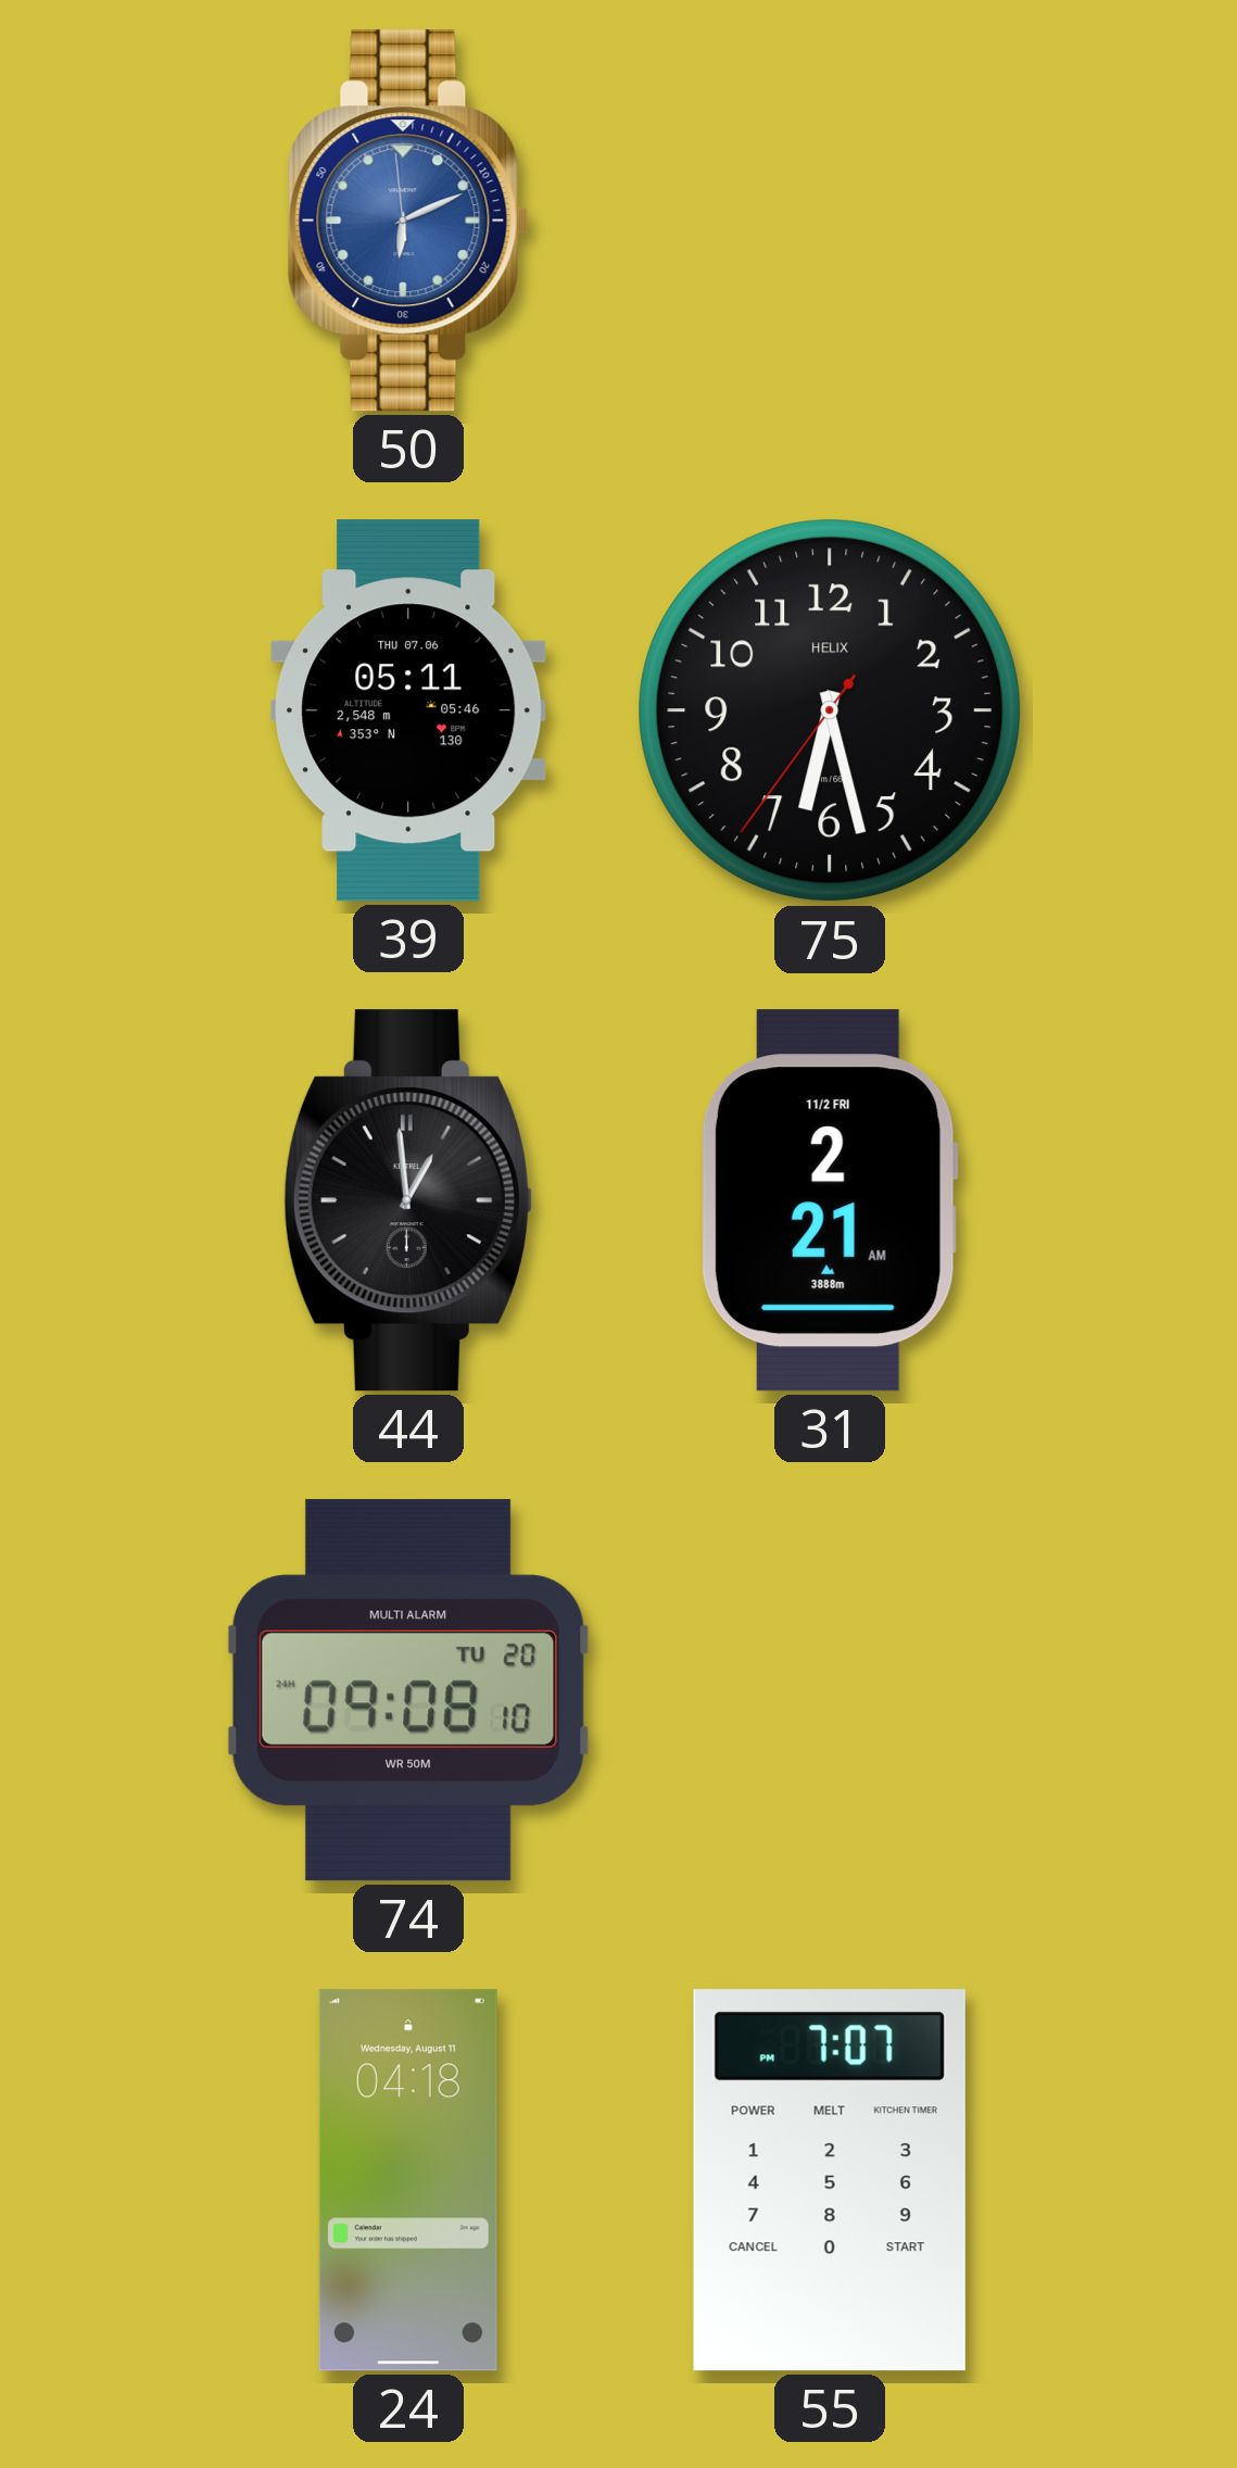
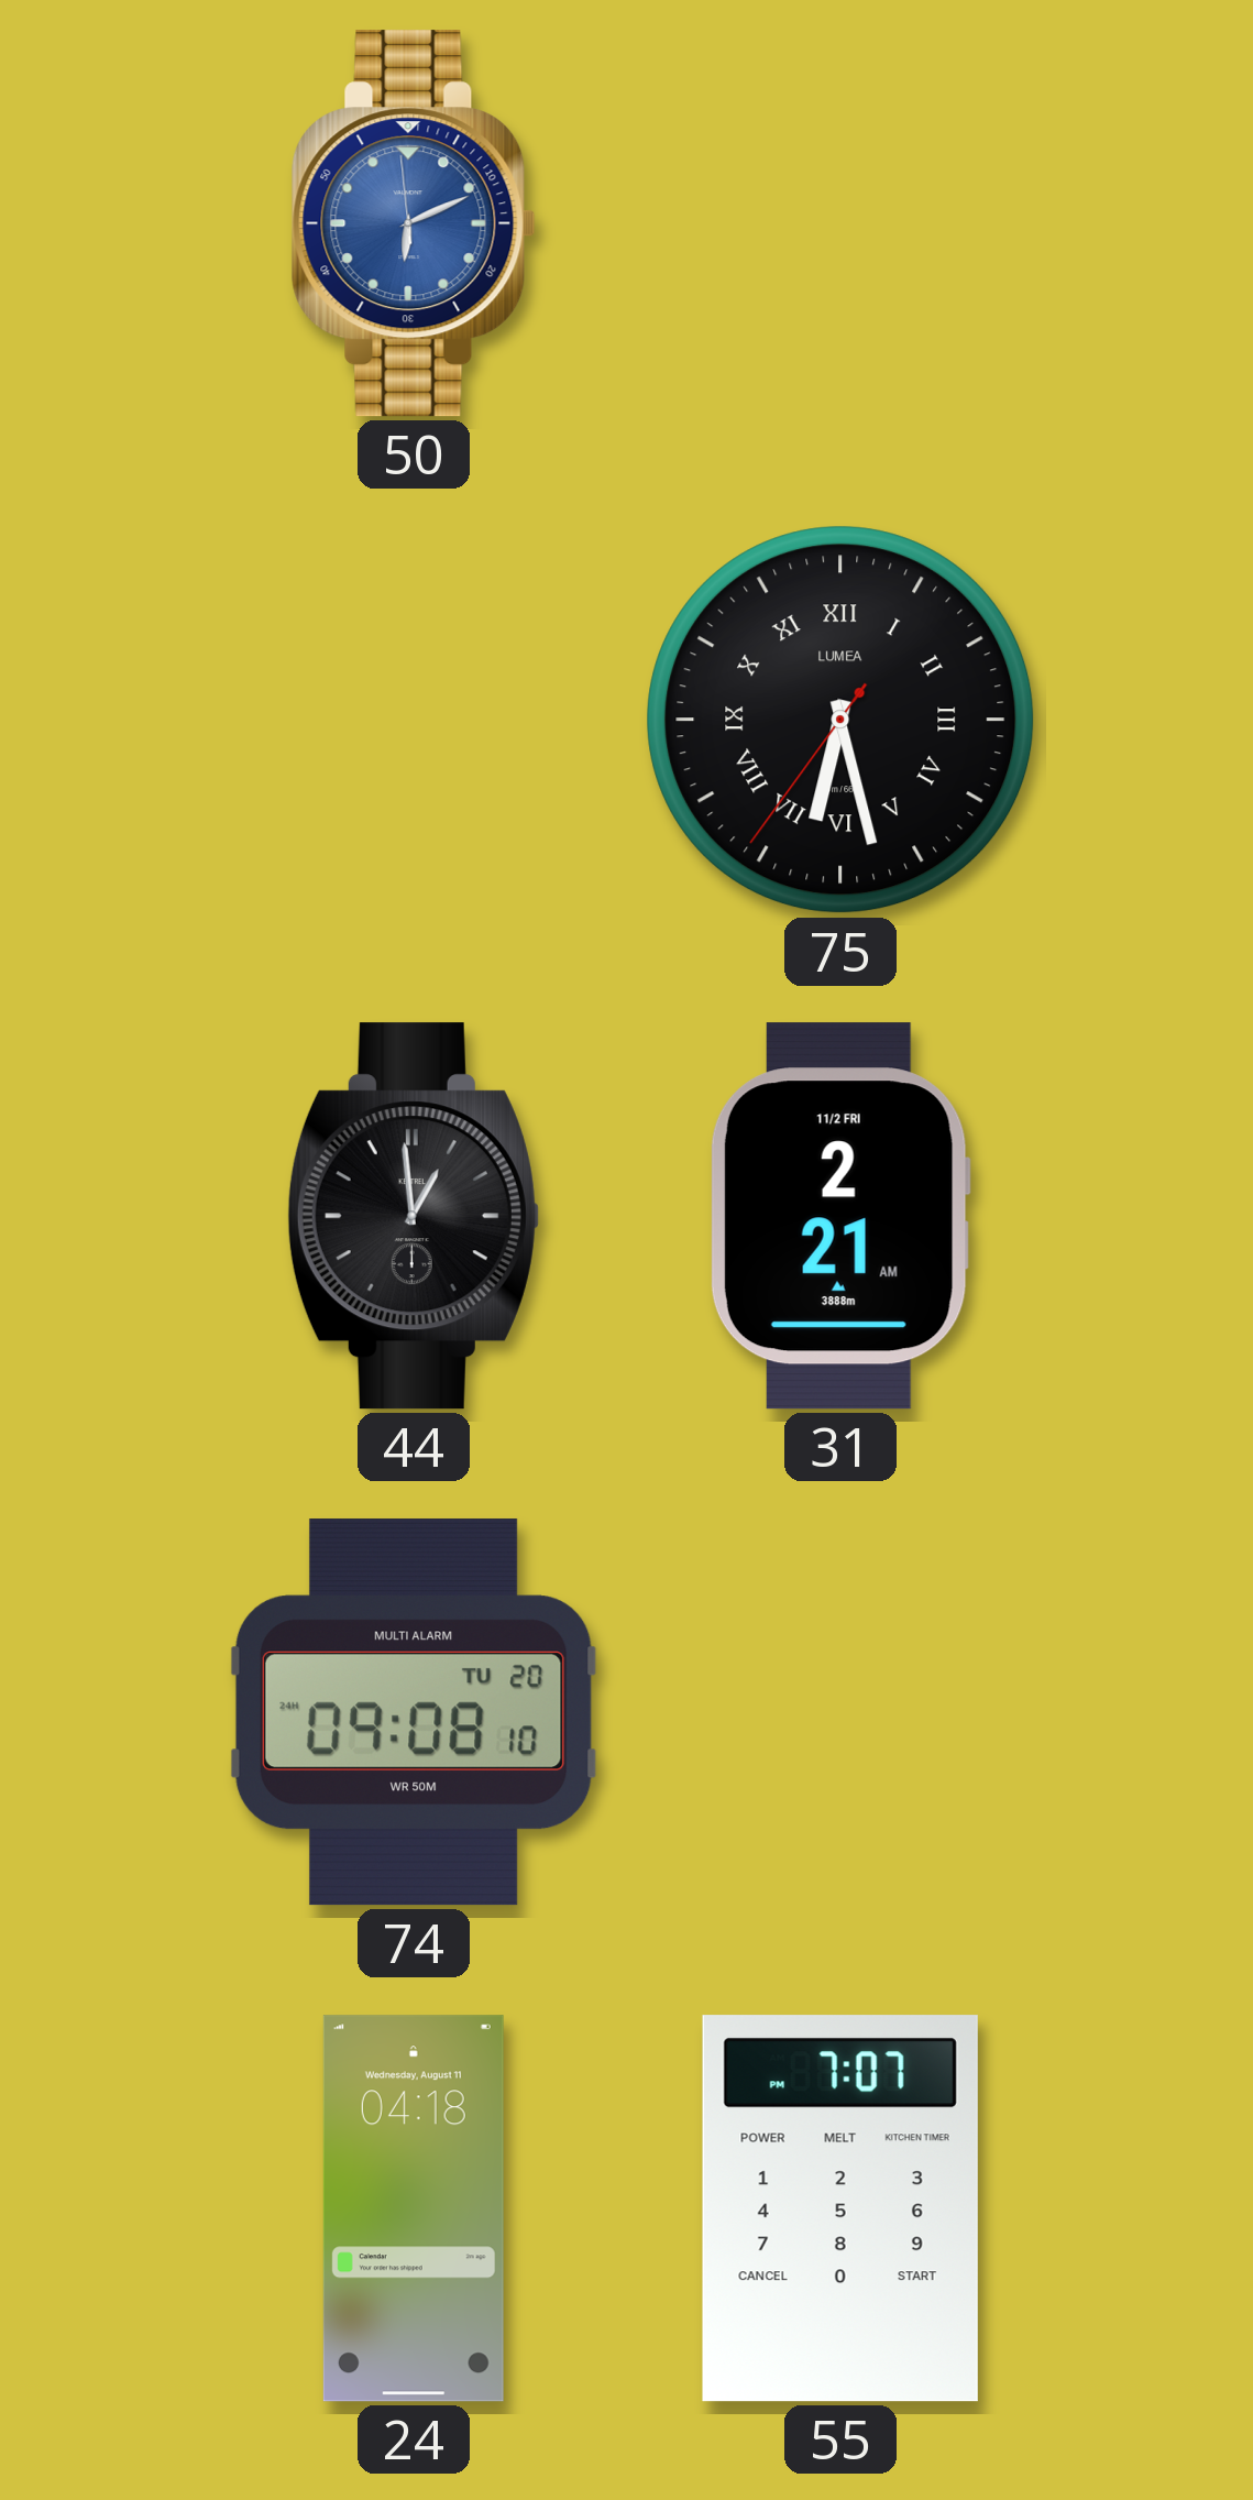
39: 05:11 -> none (408, 710)
75 numerals: Arabic -> Roman (840, 720)
75 brand: HELIX -> LUMEA (840, 720)
